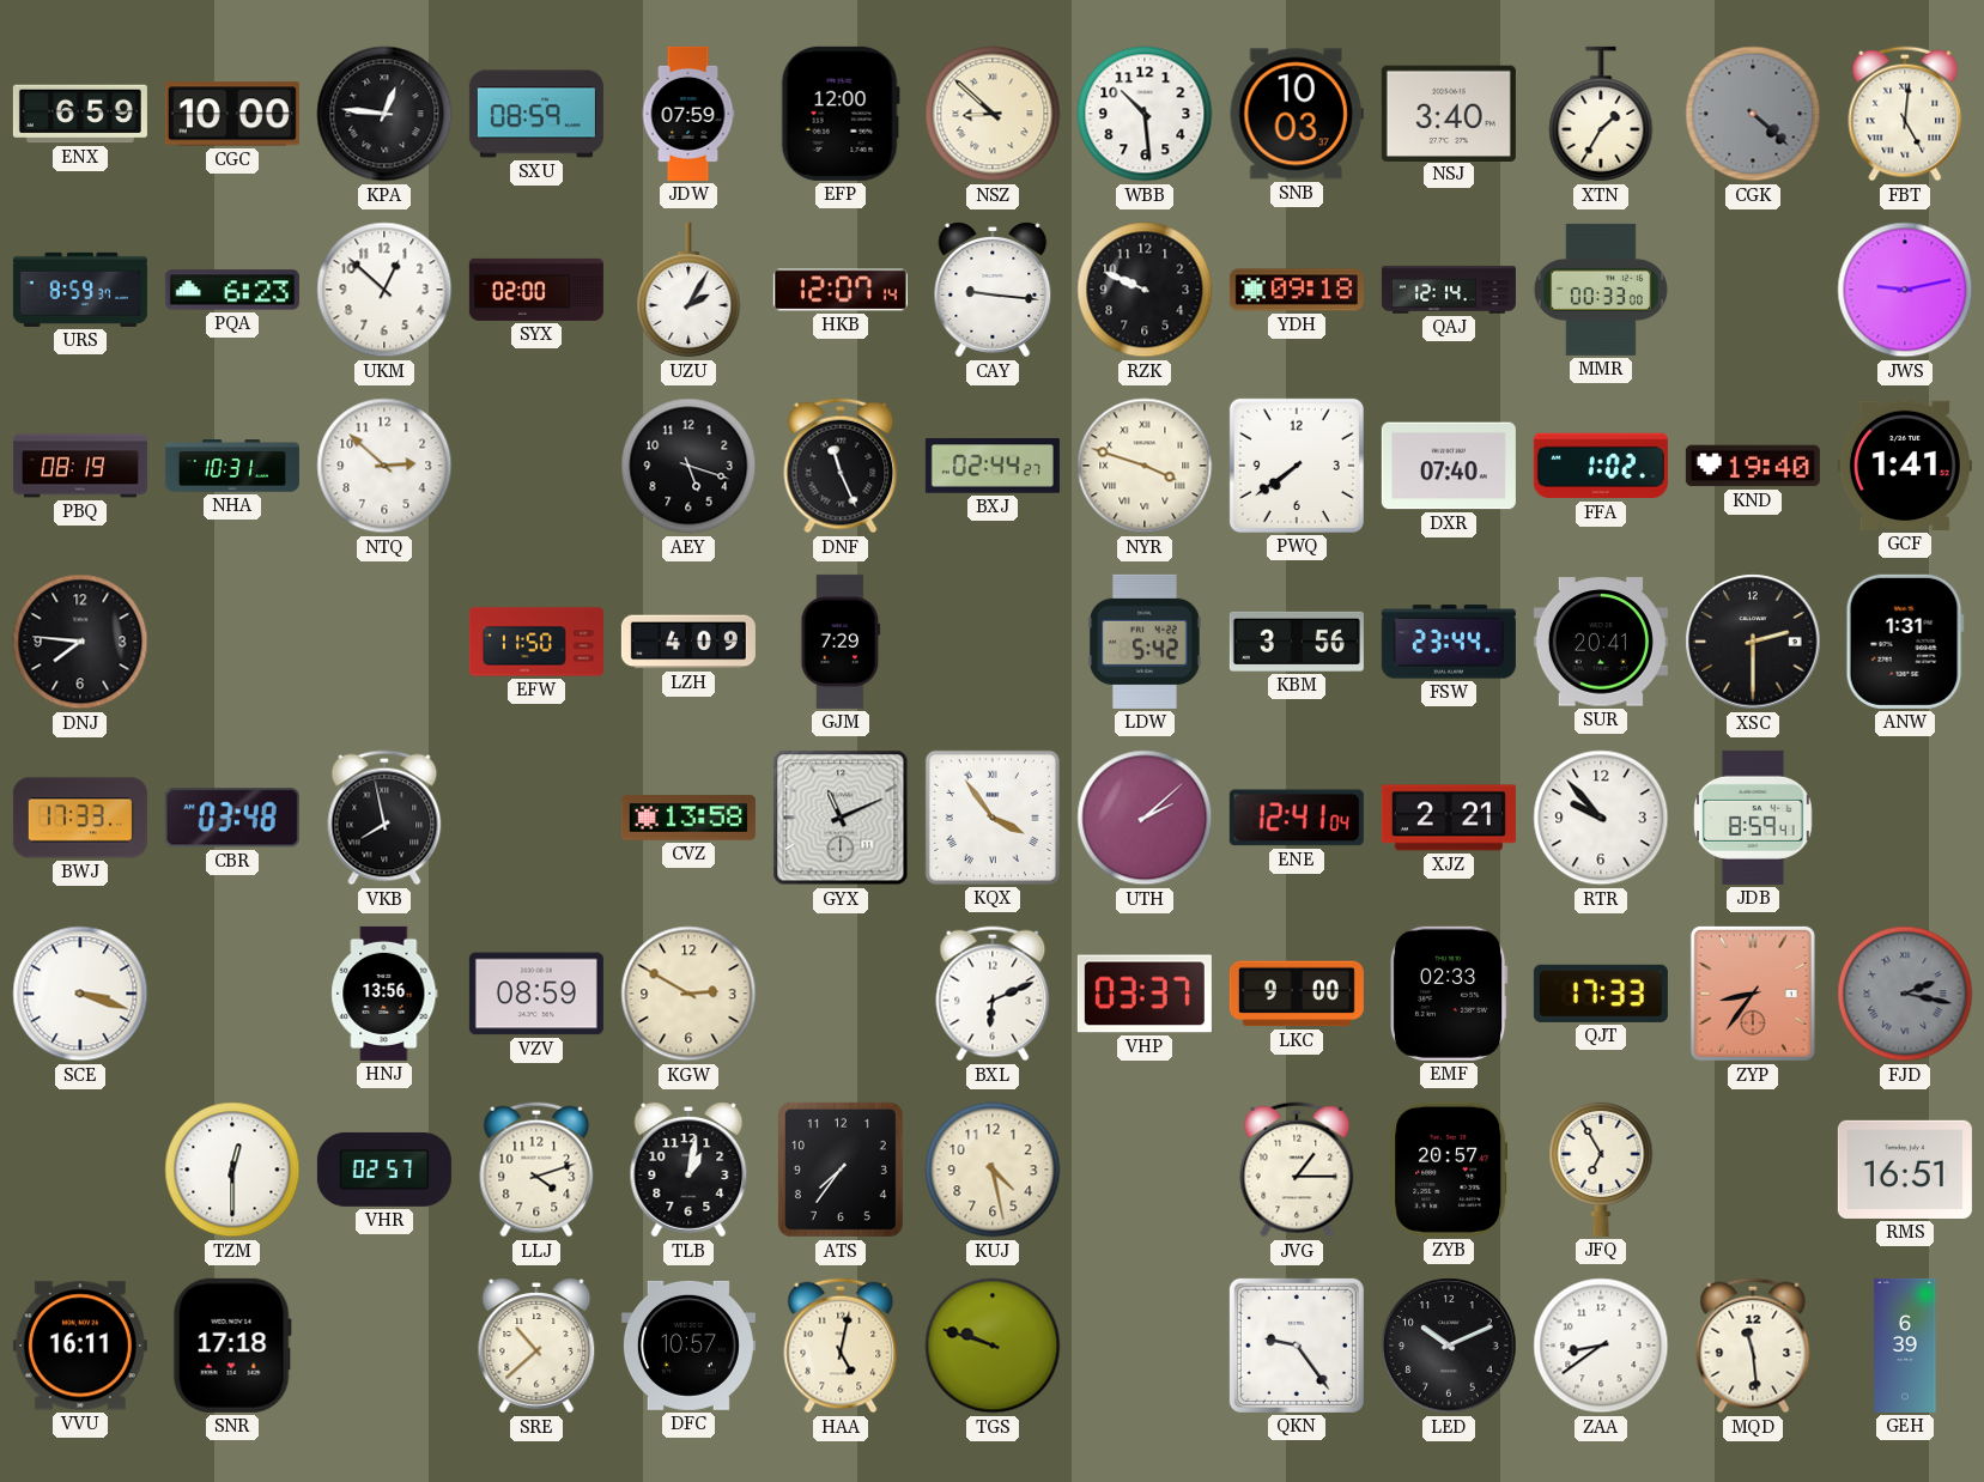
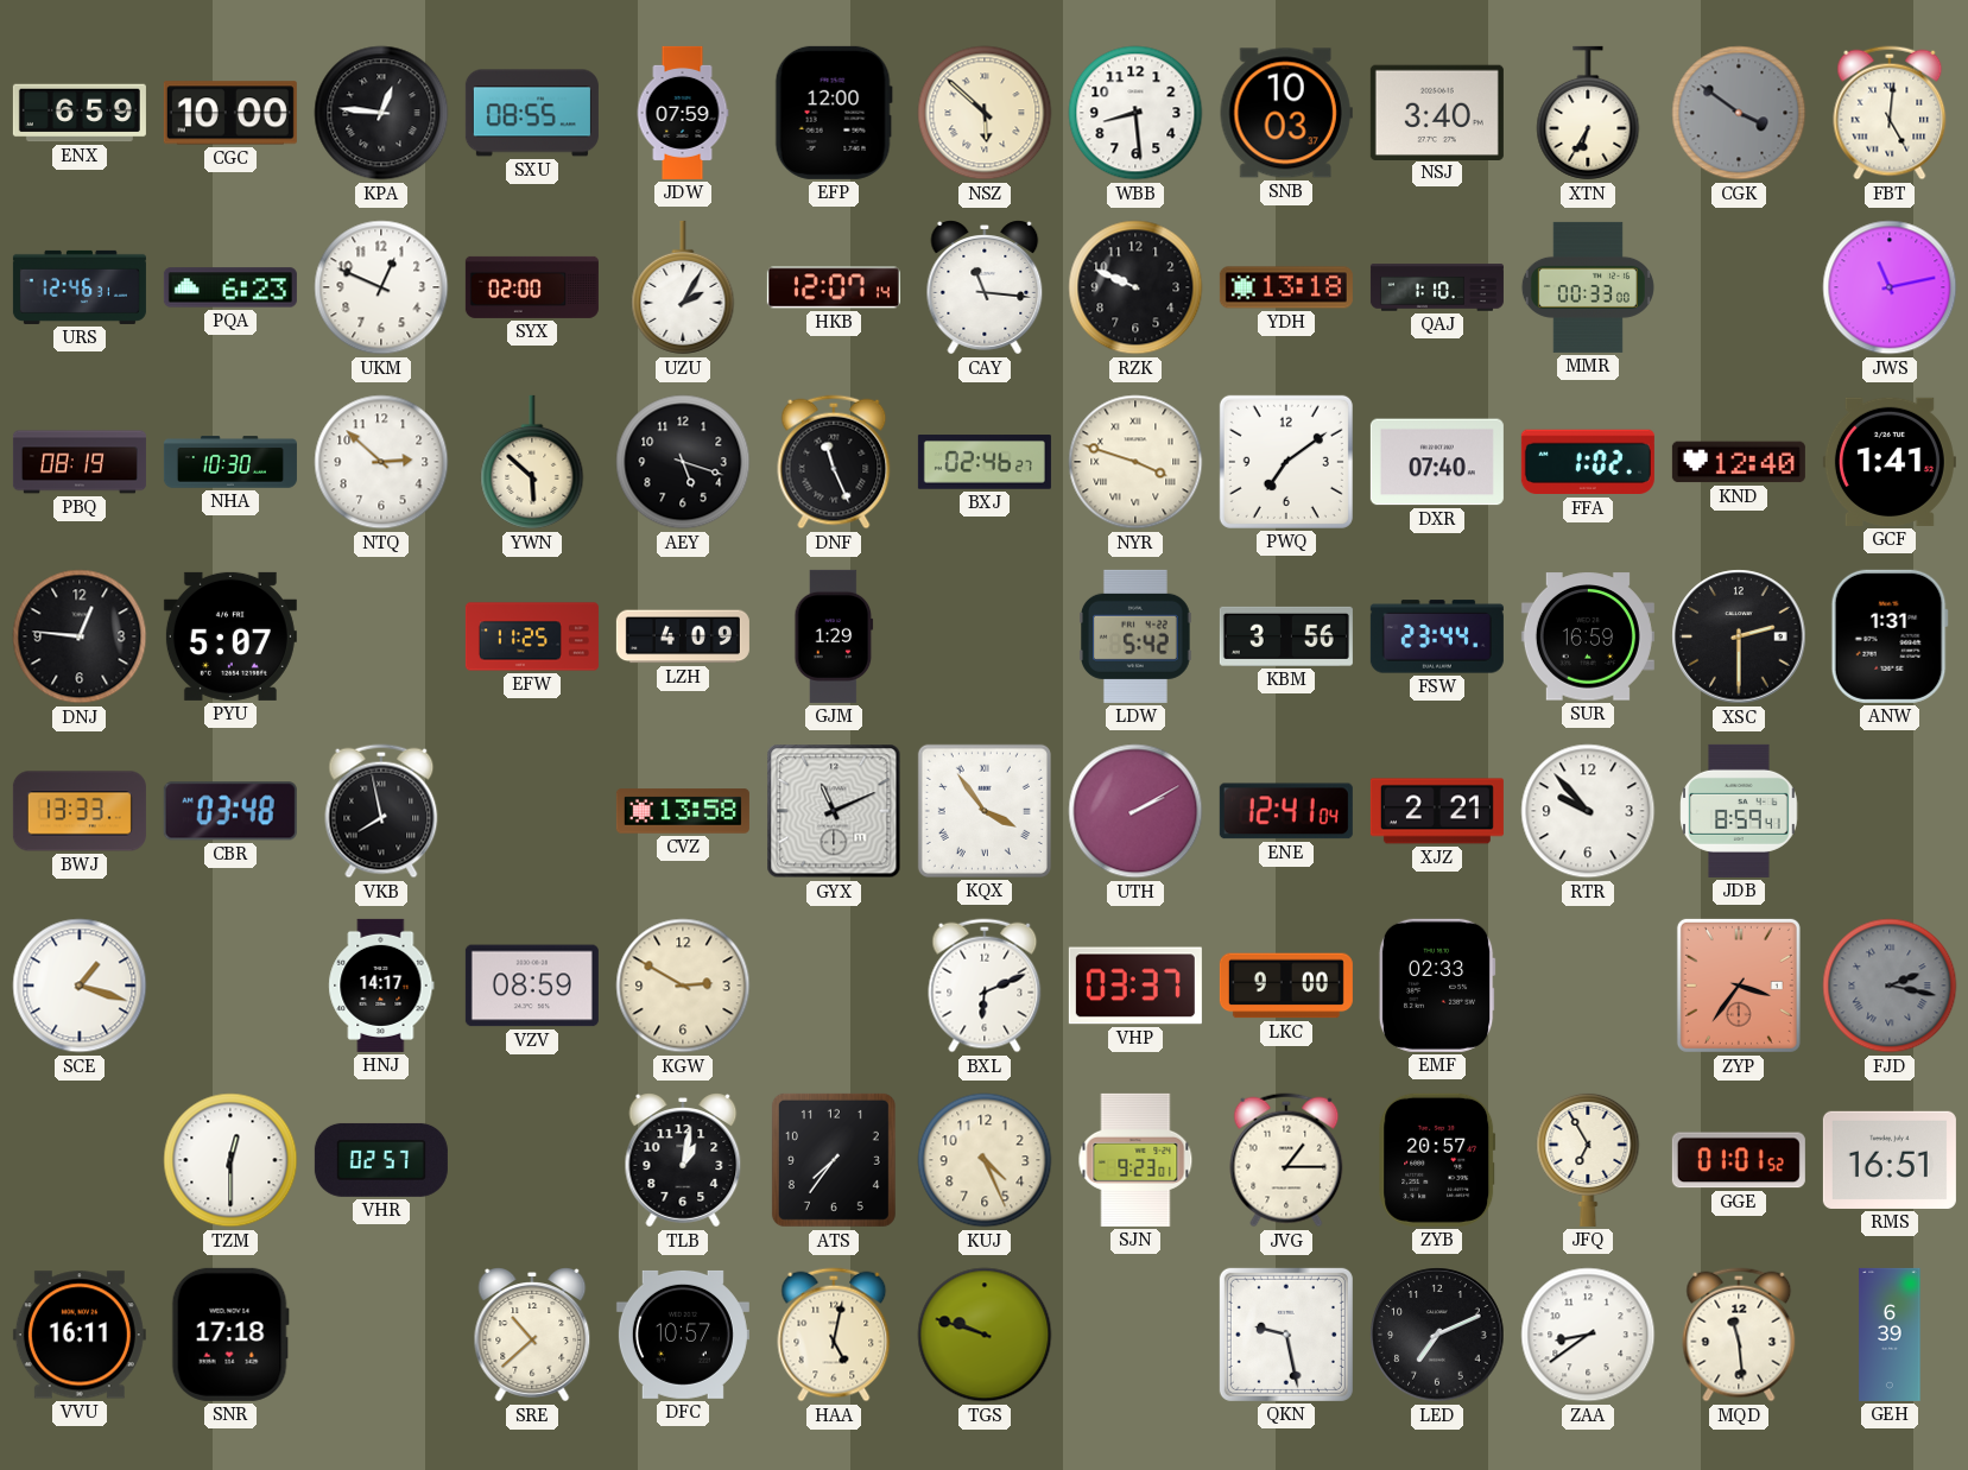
SXU: 08:59 -> 08:55 (532, 113)
NSZ: 8:52 -> 5:52 (985, 113)
WBB: 10:29 -> 8:29 (1135, 113)
XTN: 1:35 -> 6:35 (1588, 113)
CGK: 4:22 -> 3:51 (1739, 113)
URS: 8:59 -> 12:46 (80, 287)
UKM: 12:52 -> 12:49 (381, 287)
CAY: 9:16 -> 11:16 (985, 287)
YDH: 09:18 -> 13:18 (1286, 287)
QAJ: 12:14 -> 1:10 (1437, 287)
JWS: 9:13 -> 11:13 (1890, 287)
NHA: 10:31 -> 10:30 (230, 462)
YWN: none -> 5:52 (532, 462)
BXJ: 02:44 -> 02:46 (985, 462)
PWQ: 7:39 -> 7:09 (1286, 462)
KND: 19:40 -> 12:40 (1739, 462)
DNJ: 7:46 -> 12:46 (80, 636)
PYU: none -> 5:07 (230, 636)
EFW: 11:50 -> 11:25 (532, 636)
GJM: 7:29 -> 1:29 (834, 636)
SUR: 20:41 -> 16:59 (1588, 636)
BWJ: 17:33 -> 13:33 (80, 811)
UTH: 2:08 -> 2:10 (1135, 811)
SCE: 3:18 -> 1:18 (80, 986)
HNJ: 13:56 -> 14:17 (381, 986)
QJT: 17:33 -> none (1601, 994)
ZYP: 8:36 -> 3:36 (1739, 986)
LLJ: 4:12 -> none (536, 1170)
KUJ: 4:28 -> 4:26 (985, 1160)
SJN: none -> 9:23 (1135, 1160)
GGE: none -> 01:01 (1739, 1160)
QKN: 9:24 -> 9:28 (1286, 1335)
LED: 10:11 -> 7:11 (1437, 1335)
